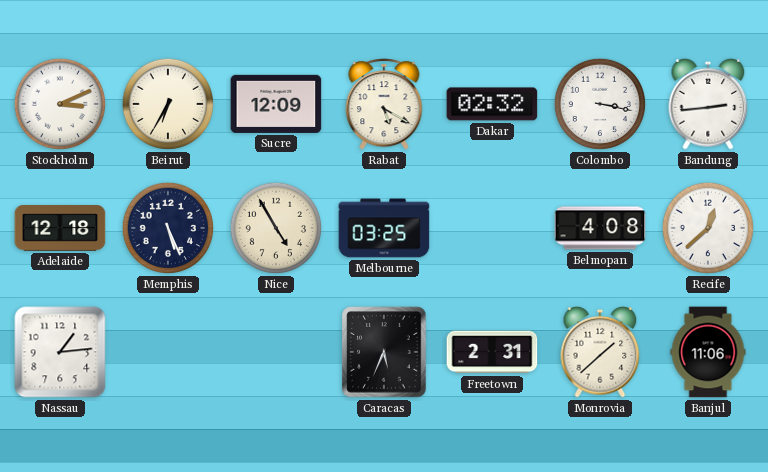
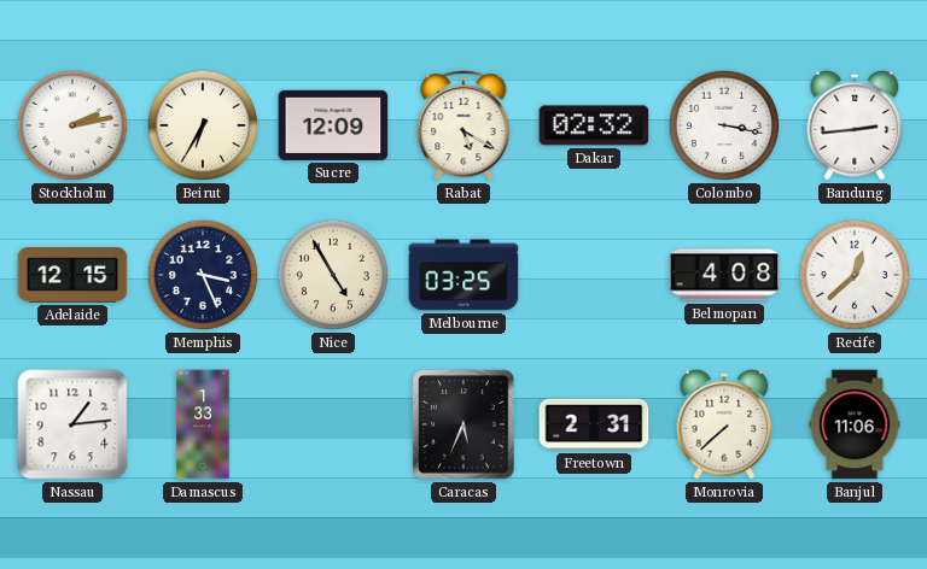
Stockholm: 3:11 -> 2:13 (72, 125)
Adelaide: 12:18 -> 12:15 (72, 275)
Memphis: 5:26 -> 3:26 (203, 275)
Damascus: none -> 1:33 (203, 424)
Monrovia: 1:38 -> 7:38 (724, 424)
